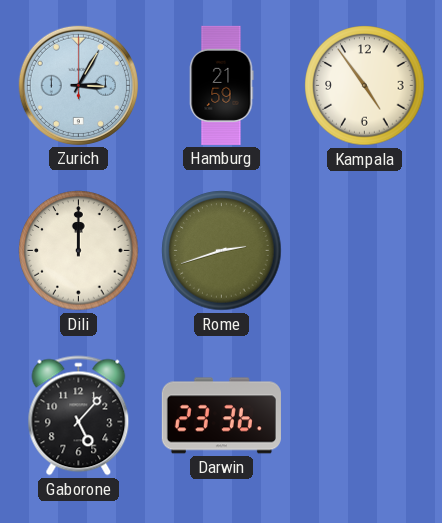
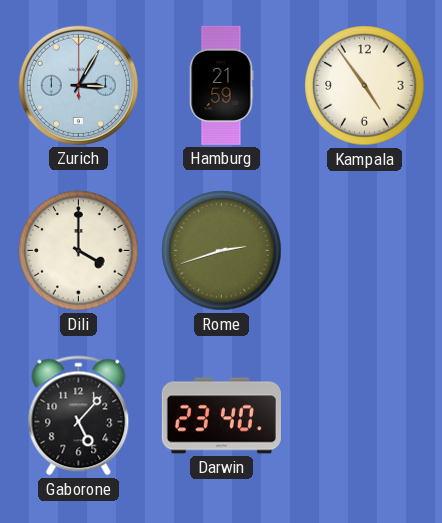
Dili: 12:00 -> 4:00 (79, 251)
Darwin: 23:36 -> 23:40 (221, 416)
